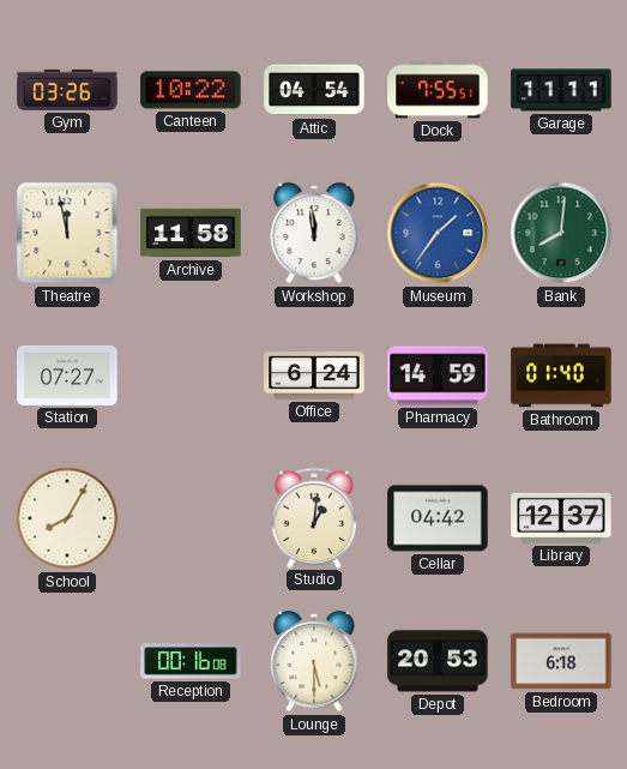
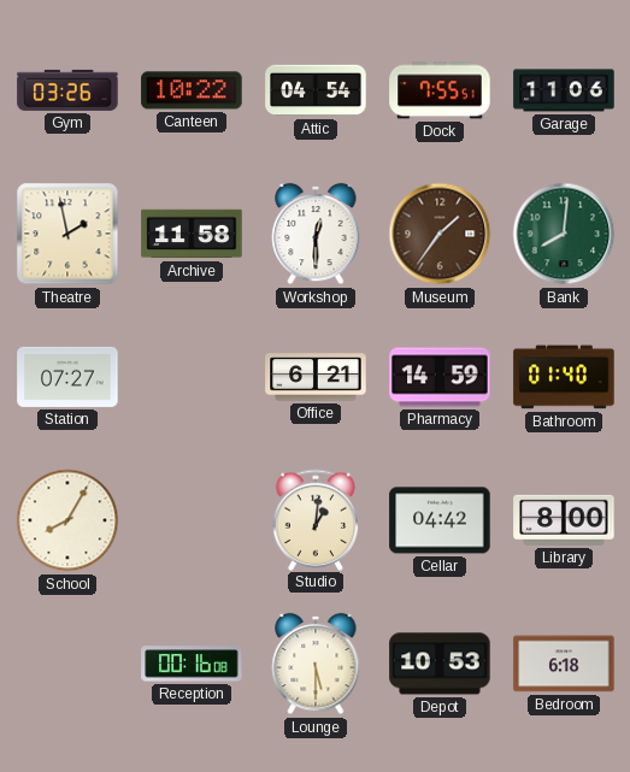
Garage: 11:11 -> 11:06 (564, 90)
Theatre: 11:58 -> 1:58 (67, 234)
Workshop: 11:59 -> 12:30 (316, 234)
Museum dial: blue -> brown (440, 234)
Office: 6:24 -> 6:21 (316, 377)
Library: 12:37 -> 8:00 (564, 520)
Depot: 20:53 -> 10:53 (440, 664)
